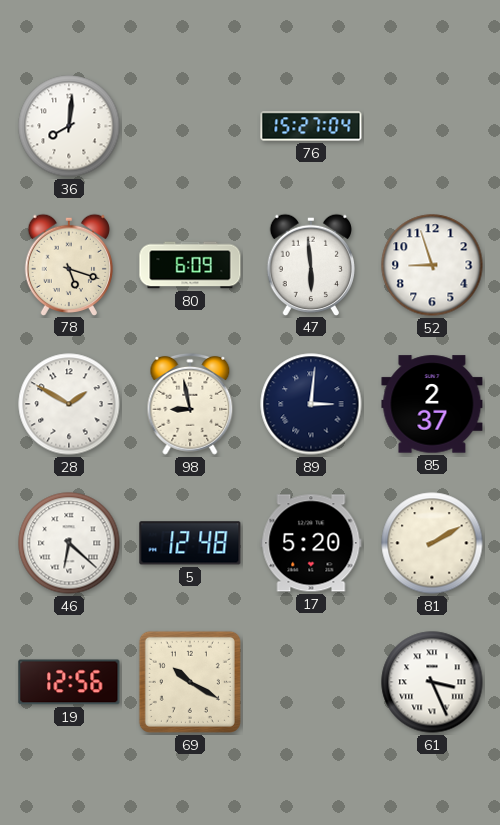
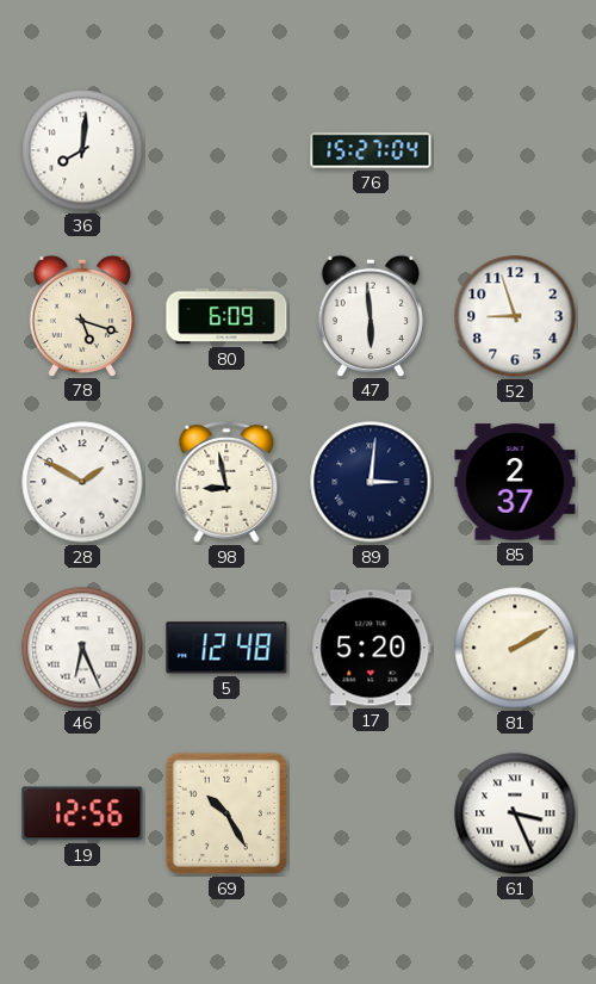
46: 6:22 -> 6:26 (82, 648)
69: 10:20 -> 10:25 (226, 813)
